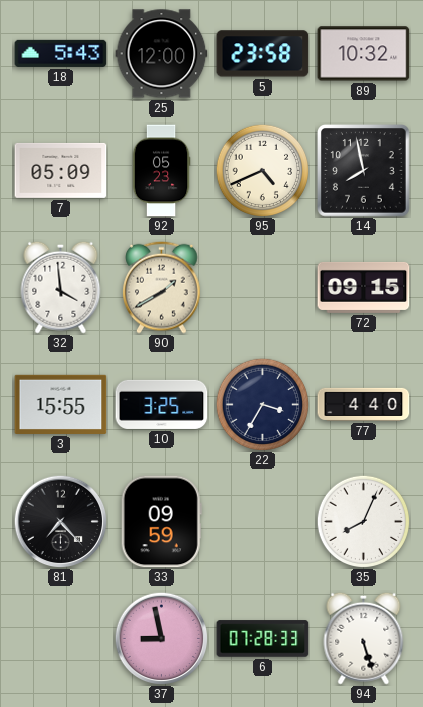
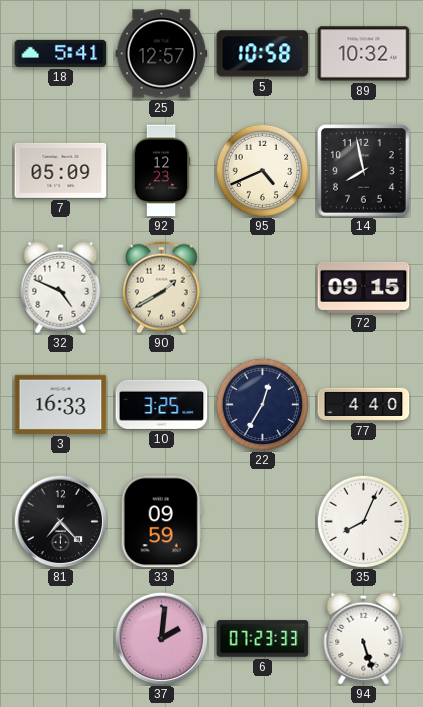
18: 5:43 -> 5:41 (61, 53)
25: 12:00 -> 12:57 (162, 54)
5: 23:58 -> 10:58 (263, 54)
92: 05:23 -> 12:23 (161, 171)
32: 3:59 -> 4:49 (61, 287)
3: 15:55 -> 16:33 (61, 404)
22: 3:35 -> 12:35 (262, 404)
37: 8:58 -> 2:01 (161, 638)
6: 07:28 -> 07:23 (263, 639)
